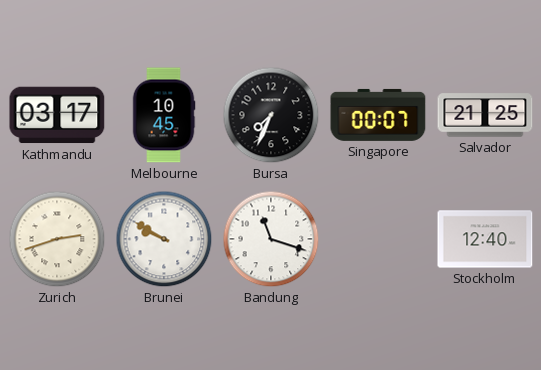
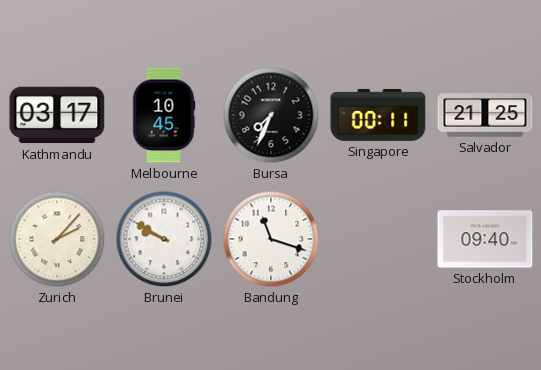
Singapore: 00:07 -> 00:11 (378, 115)
Zurich: 2:42 -> 2:07 (57, 239)
Stockholm: 12:40 -> 09:40 (485, 239)
